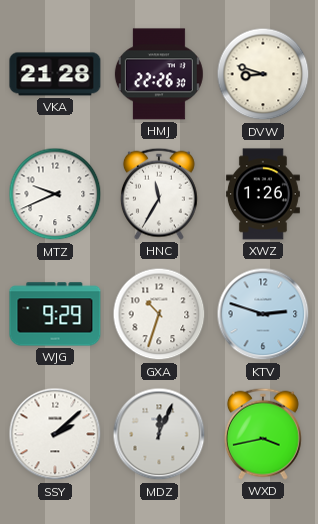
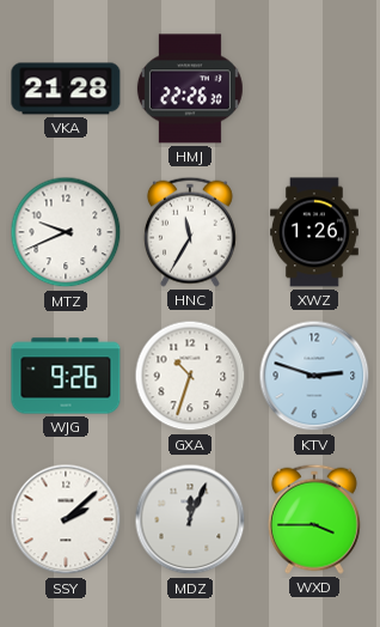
DVW: 8:48 -> none (263, 74)
WJG: 9:29 -> 9:26 (66, 376)
WXD: 3:43 -> 3:45 (314, 519)
